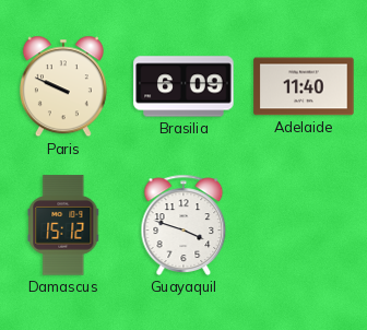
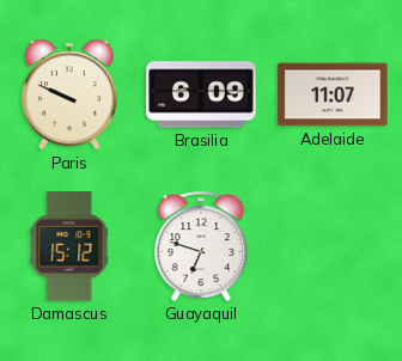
Adelaide: 11:40 -> 11:07 (333, 94)
Guayaquil: 3:48 -> 6:48 (201, 246)
